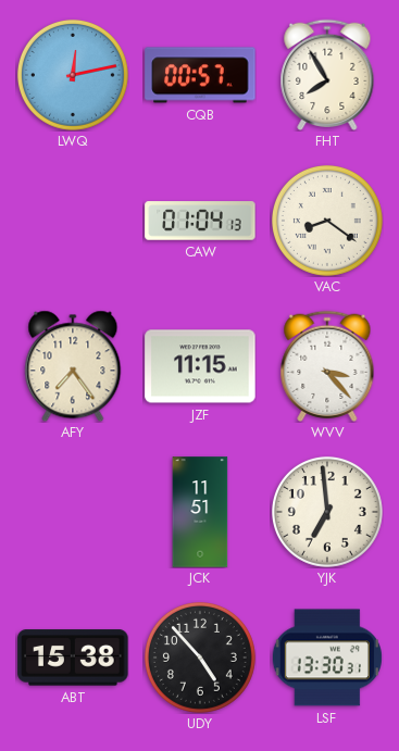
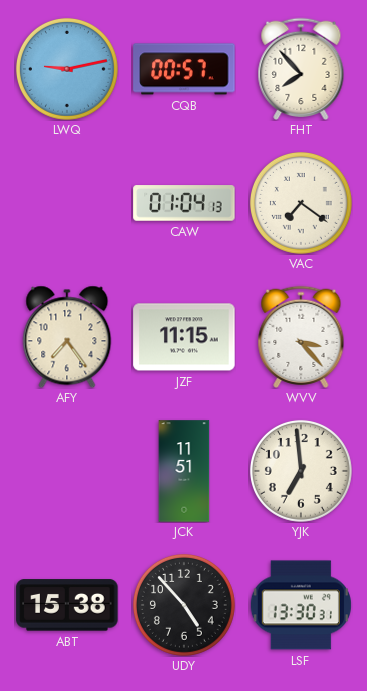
LWQ: 12:13 -> 9:13 (67, 69)
FHT: 7:55 -> 7:53 (301, 68)
VAC: 8:21 -> 7:21 (301, 203)
